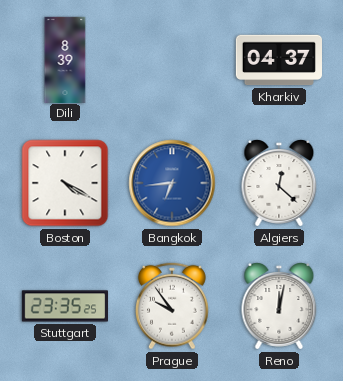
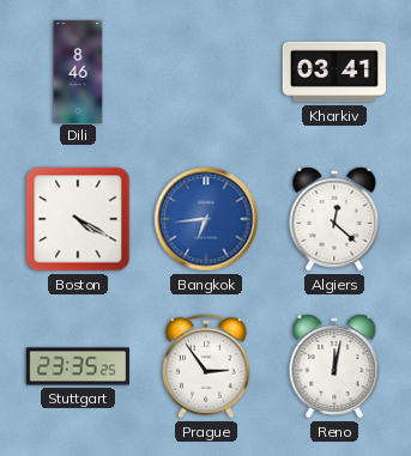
Dili: 8:39 -> 8:46 (78, 71)
Kharkiv: 04:37 -> 03:41 (333, 72)
Prague: 9:54 -> 2:54 (207, 366)
